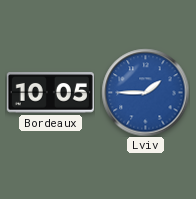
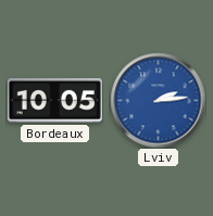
Lviv: 1:45 -> 2:14 (158, 100)
